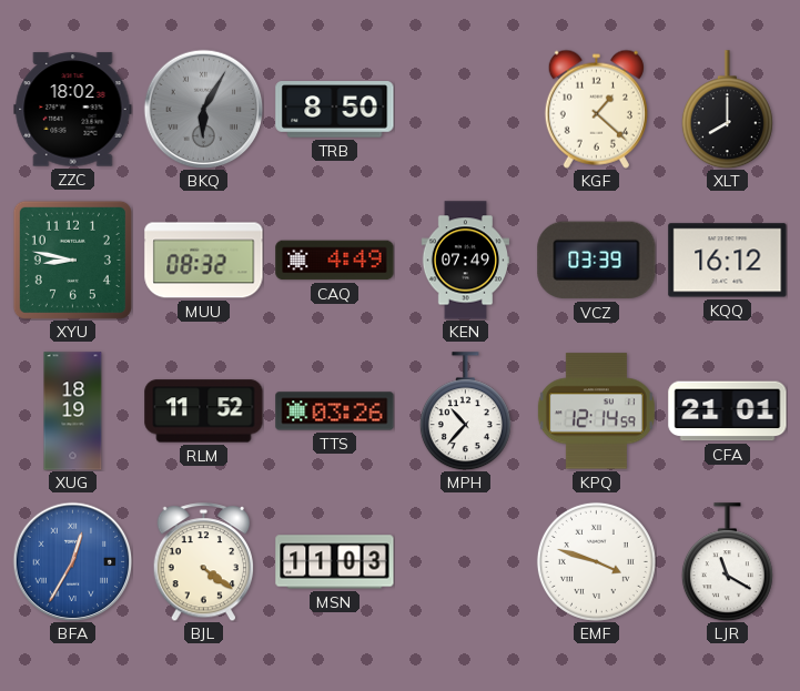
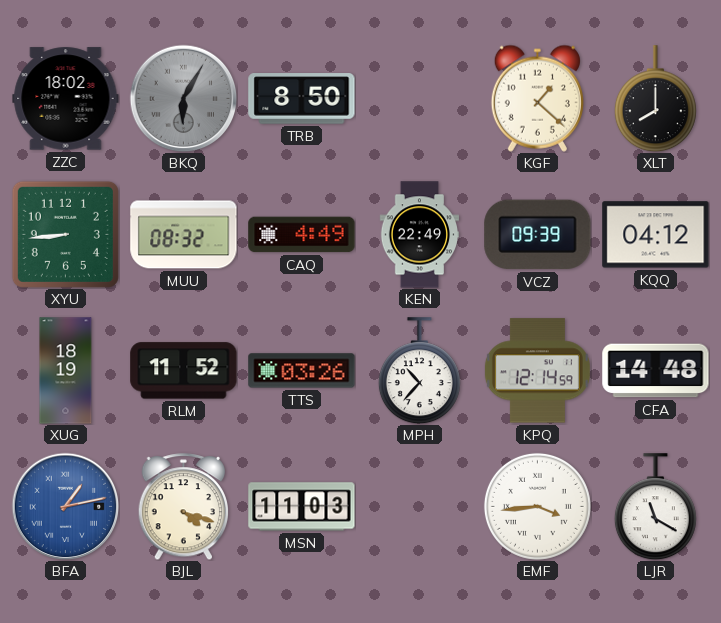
XYU: 8:47 -> 8:44 (65, 234)
KEN: 07:49 -> 22:49 (419, 235)
VCZ: 03:39 -> 09:39 (538, 235)
KQQ: 16:12 -> 04:12 (656, 235)
CFA: 21:01 -> 14:48 (656, 371)
BFA: 12:35 -> 1:13 (65, 506)
BJL: 4:21 -> 4:18 (183, 507)
EMF: 3:48 -> 3:44 (537, 506)
